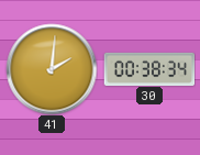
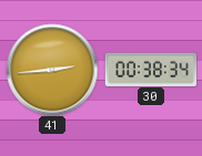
41: 2:01 -> 2:44 (52, 70)
